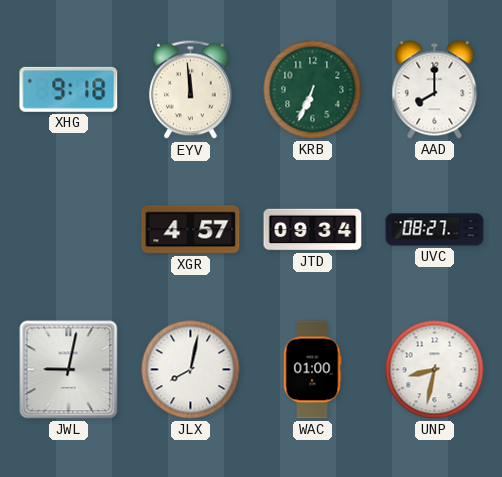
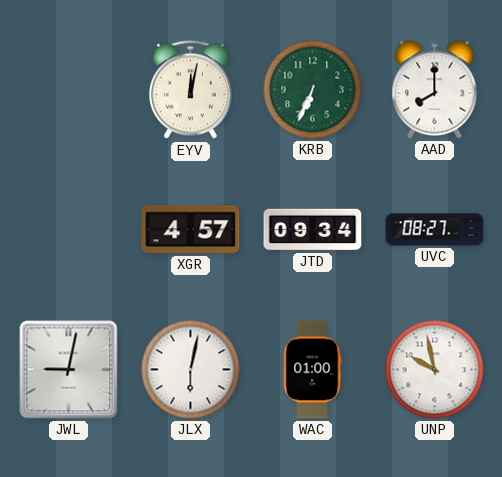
XHG: 9:18 -> none (69, 89)
EYV: 11:59 -> 12:02 (191, 90)
JLX: 8:02 -> 6:02 (191, 370)
UNP: 8:32 -> 9:58 (435, 370)
